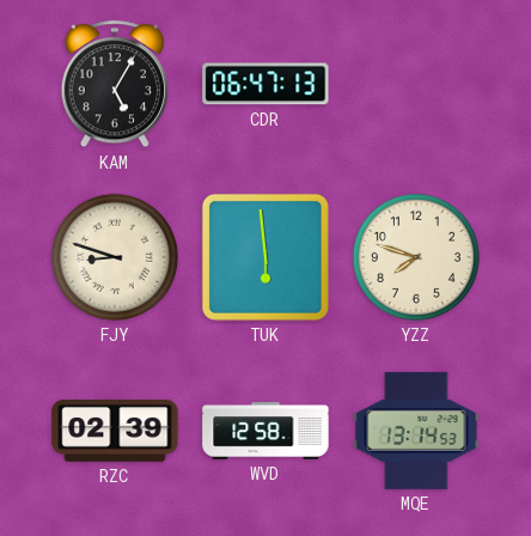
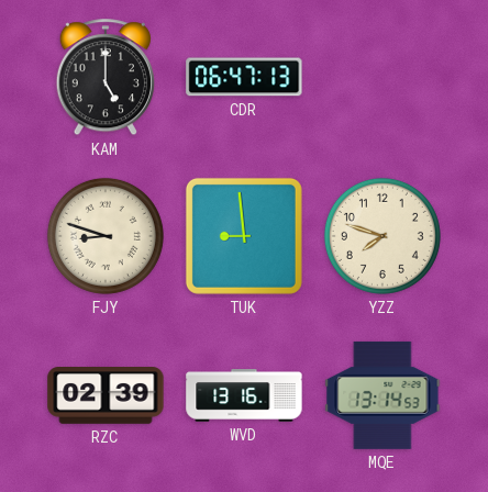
KAM: 5:05 -> 5:00 (106, 78)
TUK: 5:59 -> 8:59 (244, 236)
WVD: 12:58 -> 13:16 (244, 395)
